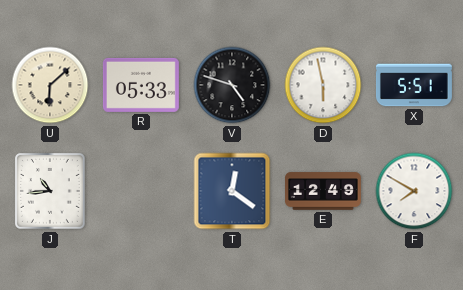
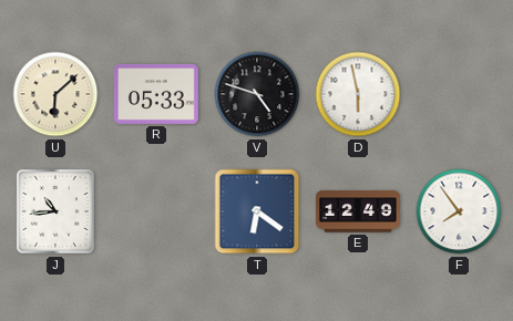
X: 5:51 -> none (414, 85)
T: 12:21 -> 6:21 (257, 211)
F: 7:50 -> 7:54 (459, 211)
